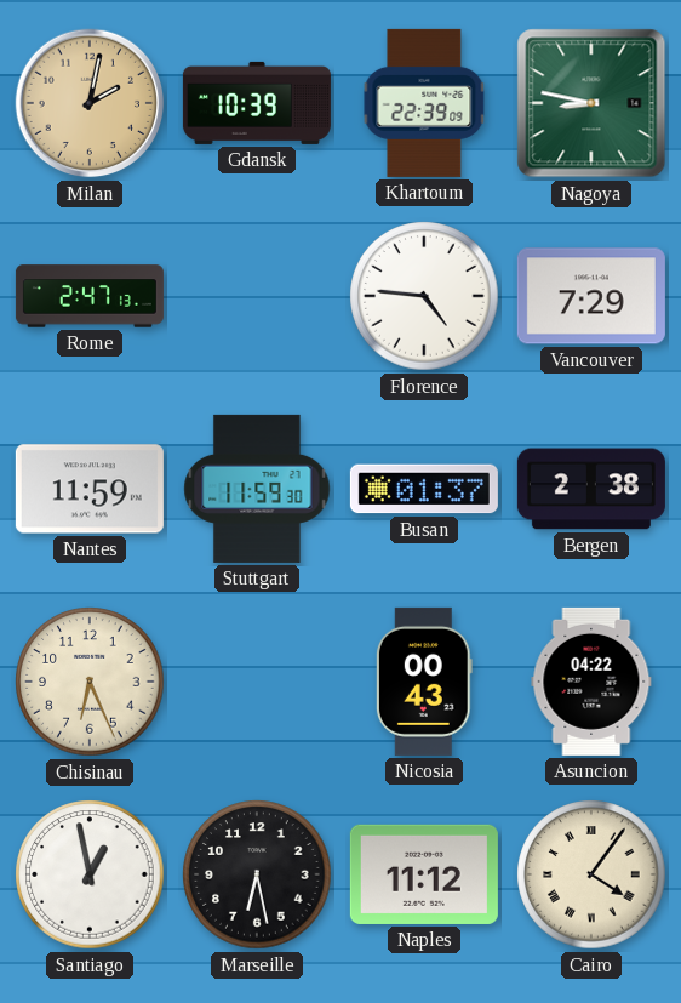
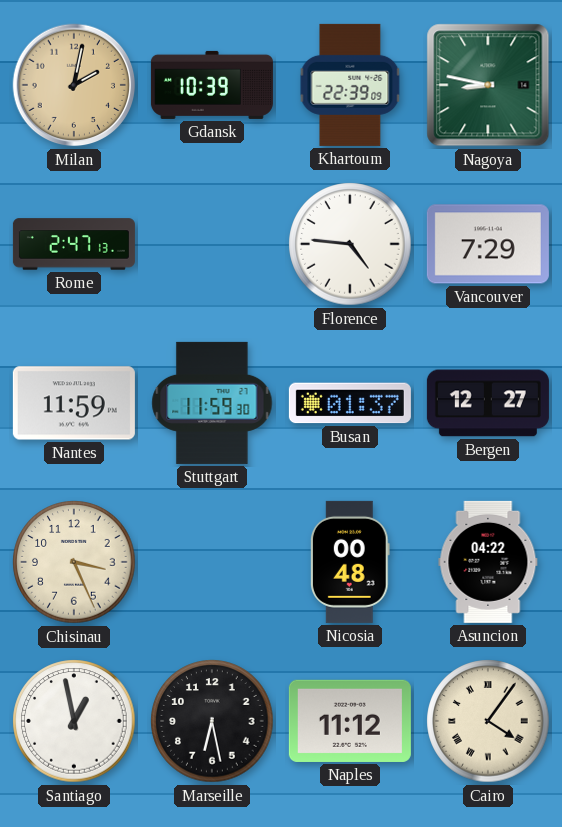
Bergen: 2:38 -> 12:27 (488, 403)
Chisinau: 6:26 -> 3:26 (74, 562)
Nicosia: 00:43 -> 00:48 (350, 562)
